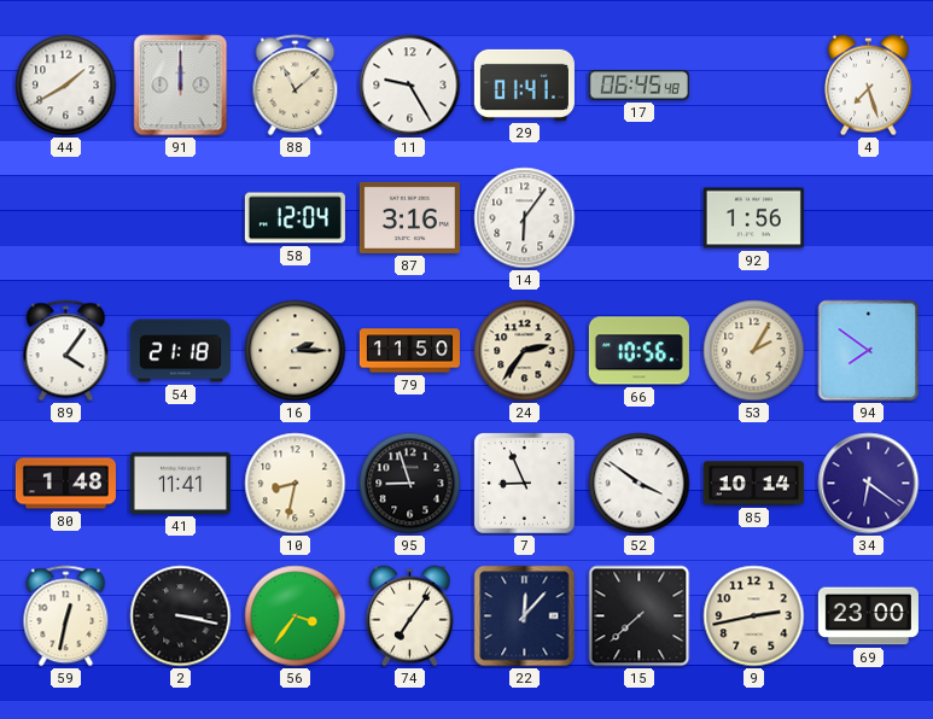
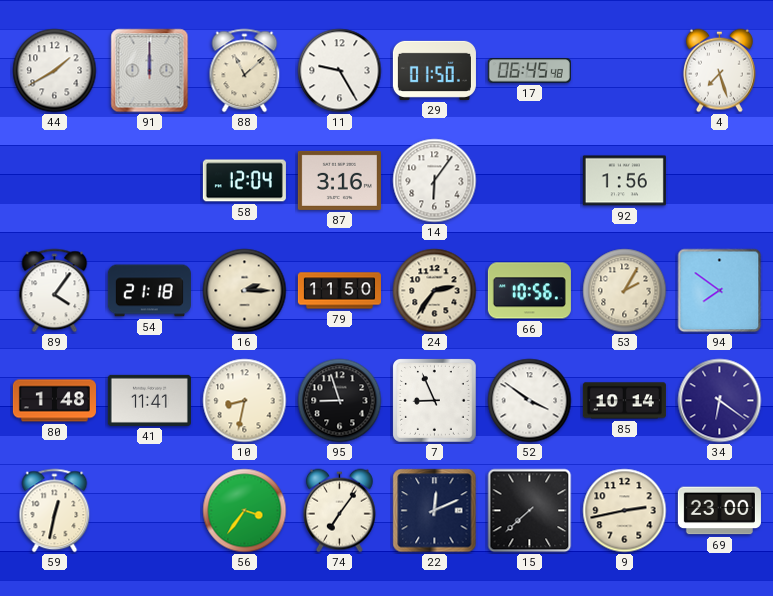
29: 01:41 -> 01:50 (434, 70)
2: 3:17 -> none (181, 616)
22: 12:07 -> 12:11 (435, 511)
